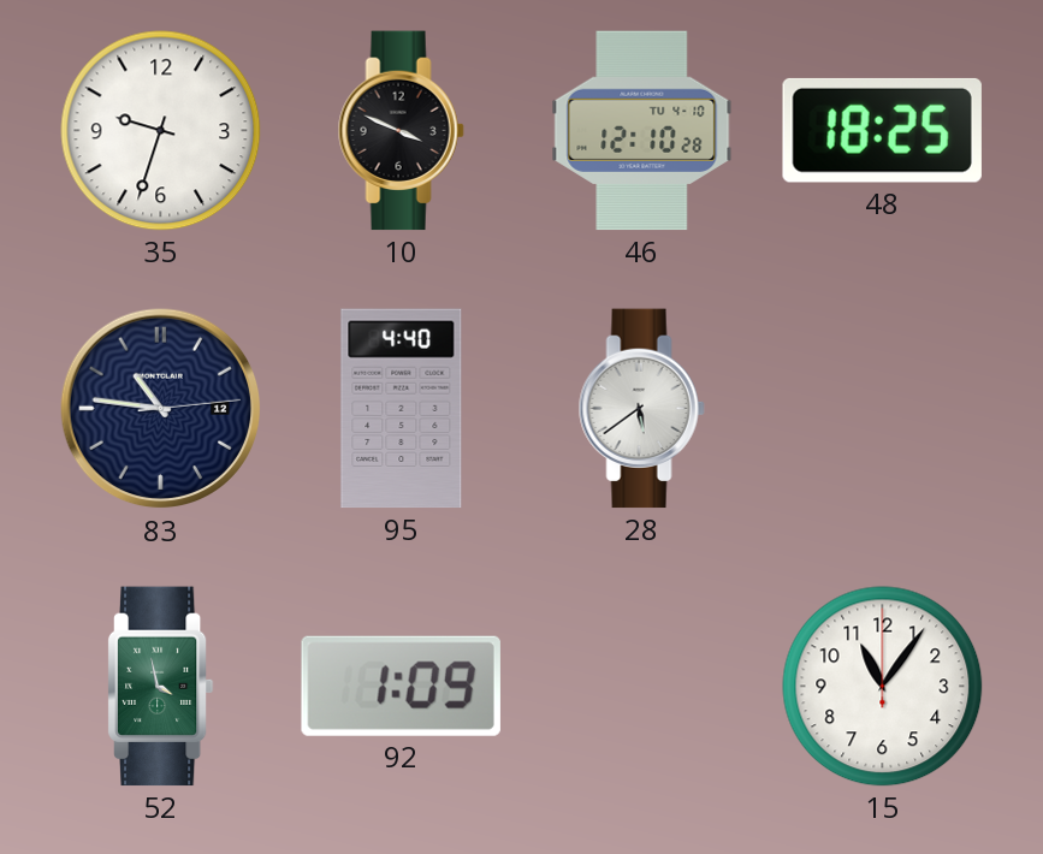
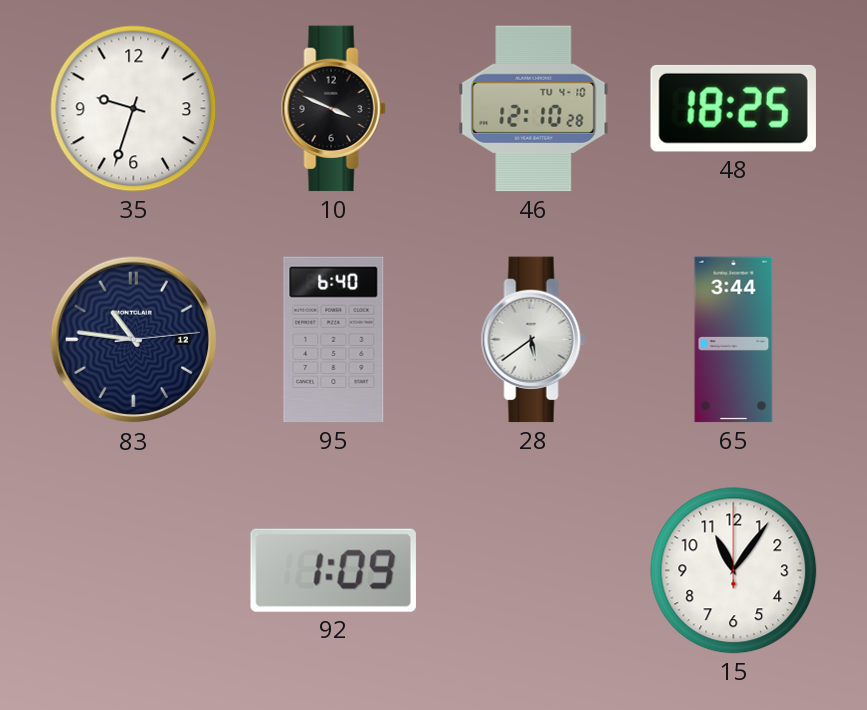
95: 4:40 -> 6:40 (334, 340)
65: none -> 3:44 (734, 340)
52: 3:58 -> none (160, 687)
